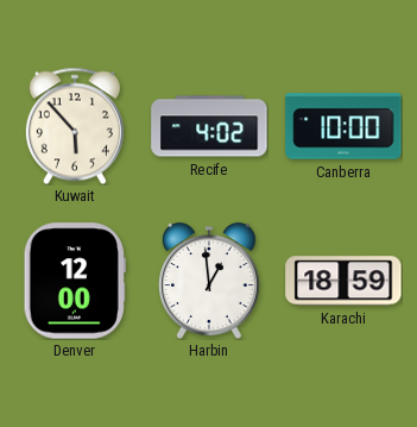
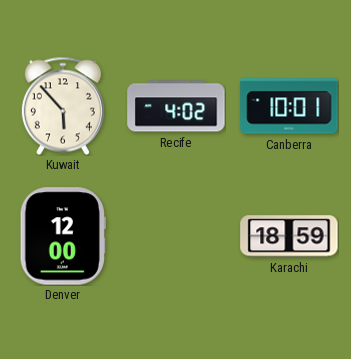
Canberra: 10:00 -> 10:01 (289, 106)
Harbin: 12:59 -> none (210, 281)
